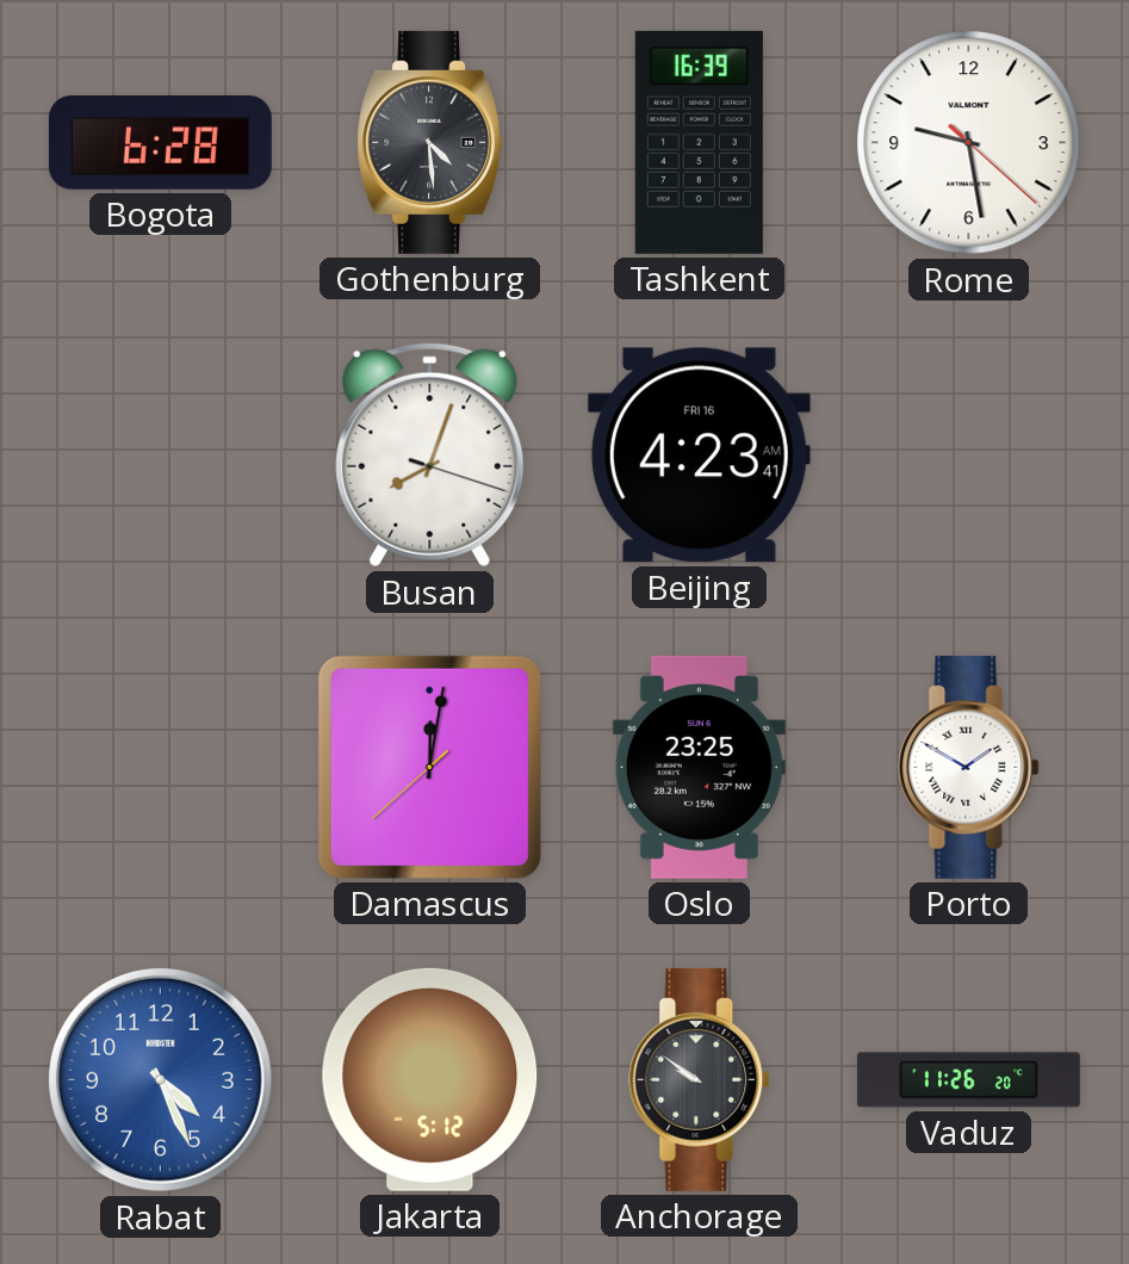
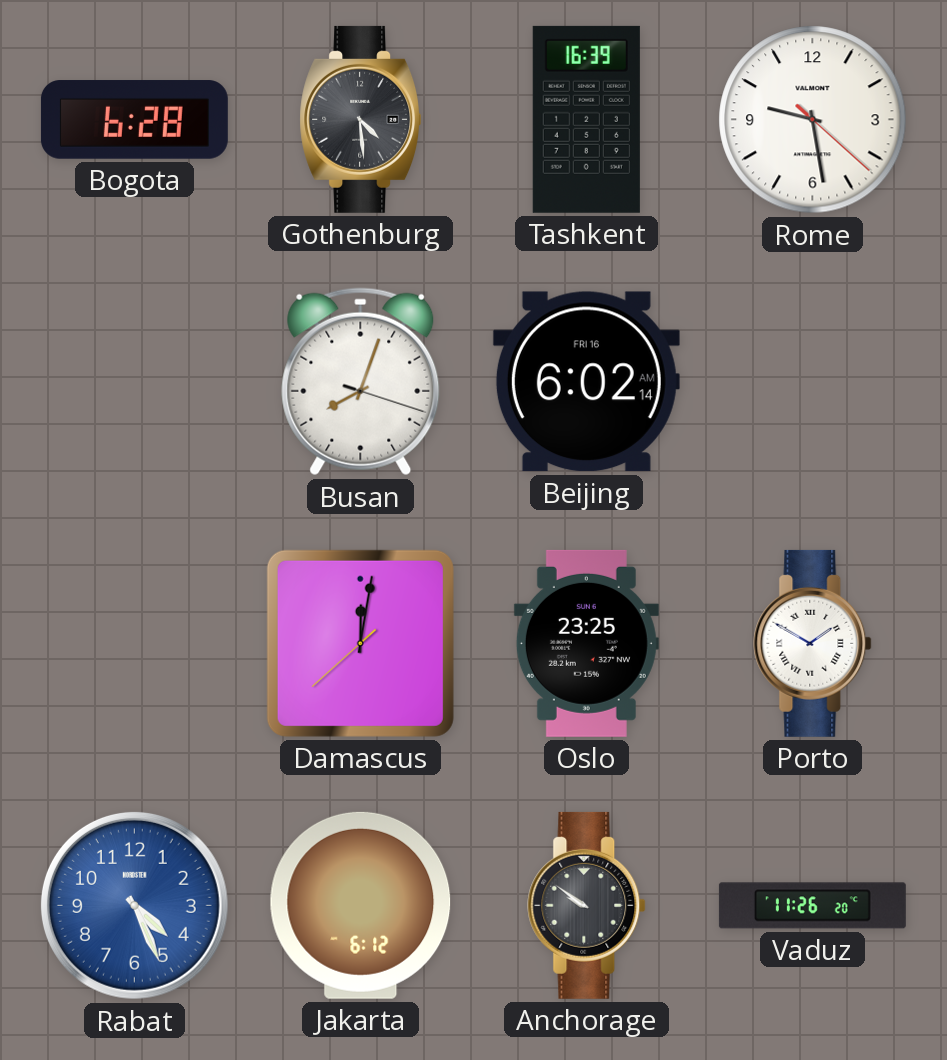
Beijing: 4:23 -> 6:02 (586, 382)
Jakarta: 5:12 -> 6:12 (361, 905)
